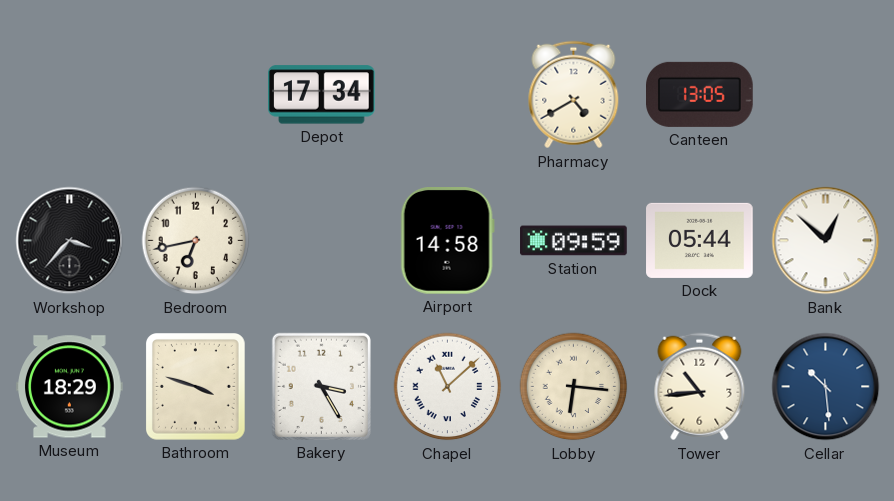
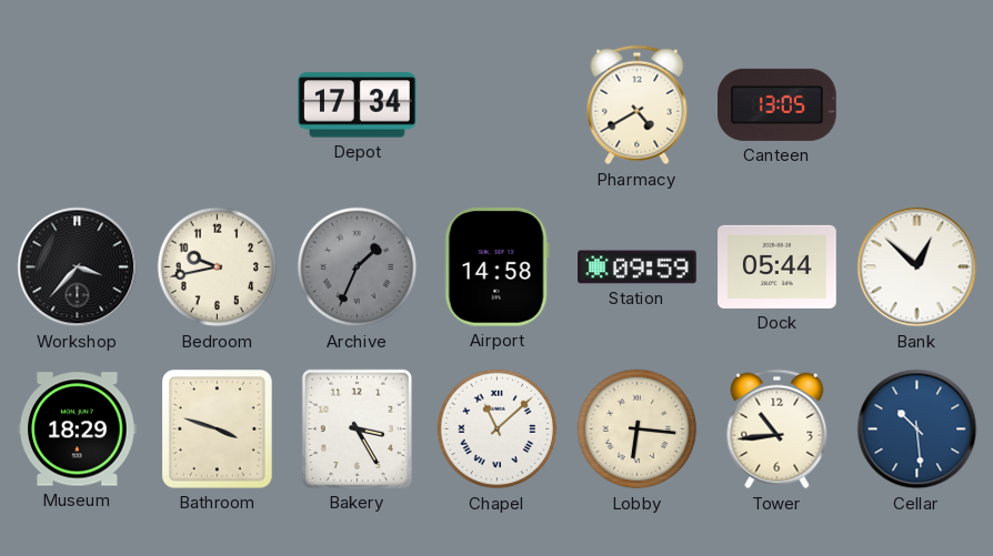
Bedroom: 6:43 -> 9:43 (218, 267)
Archive: none -> 1:34 (358, 267)
